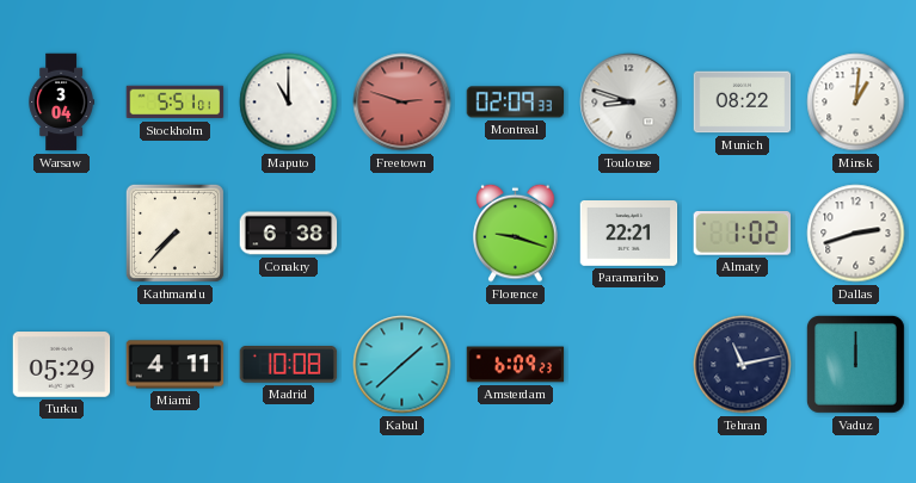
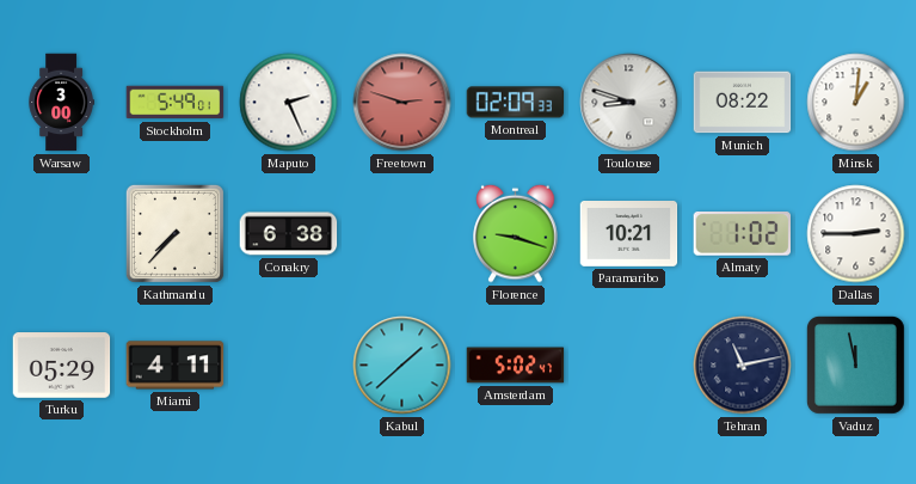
Warsaw: 3:04 -> 3:00 (61, 103)
Stockholm: 5:51 -> 5:49 (176, 103)
Maputo: 11:00 -> 2:26 (289, 103)
Paramaribo: 22:21 -> 10:21 (629, 234)
Dallas: 2:42 -> 2:45 (856, 234)
Madrid: 10:08 -> none (289, 365)
Amsterdam: 6:09 -> 5:02 (516, 366)
Vaduz: 12:00 -> 11:58 (856, 366)
